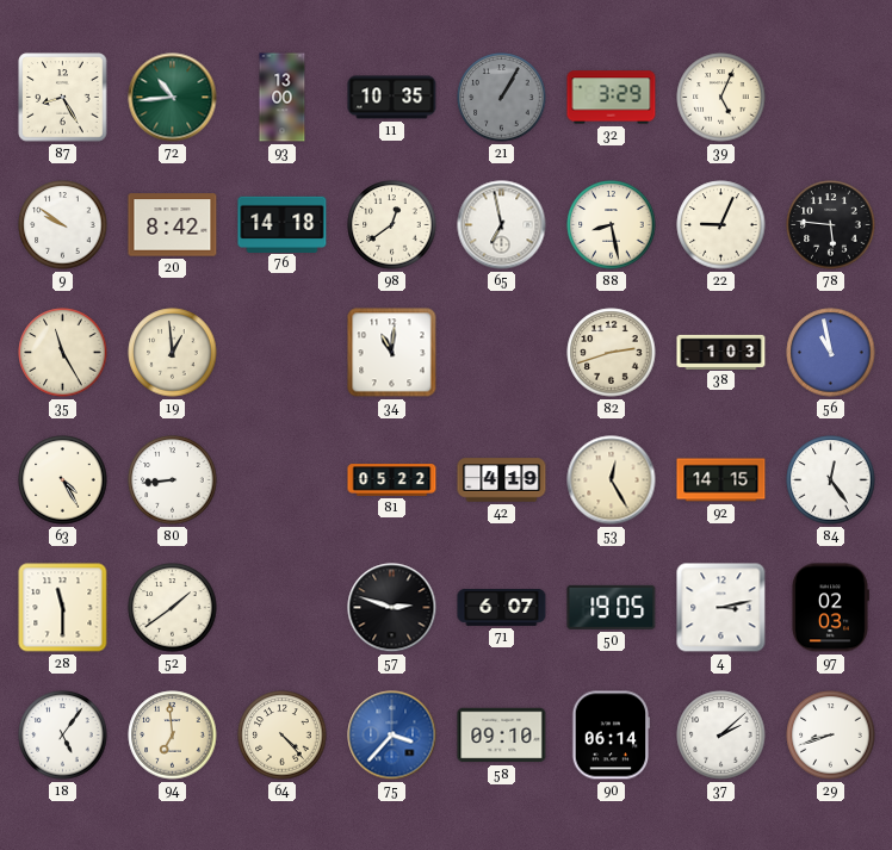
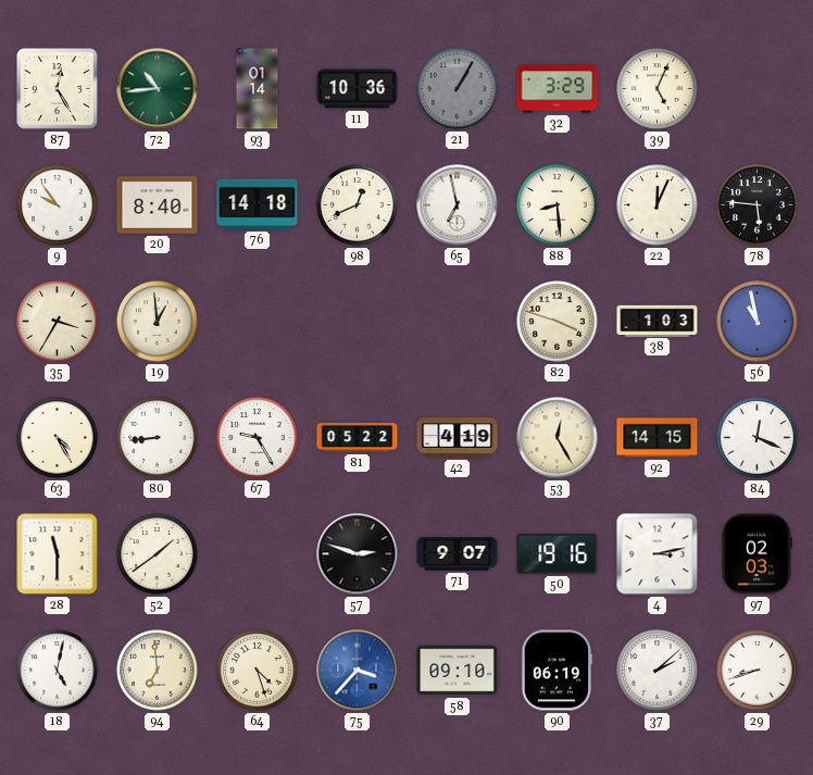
87: 8:25 -> 12:25 (58, 89)
93: 13:00 -> 01:14 (258, 89)
11: 10:35 -> 10:36 (358, 89)
9: 9:51 -> 9:54 (58, 205)
20: 8:42 -> 8:40 (158, 205)
98: 12:39 -> 12:41 (358, 205)
88: 8:28 -> 8:29 (558, 205)
22: 9:04 -> 12:04 (658, 205)
35: 11:25 -> 3:35 (58, 322)
34: 11:01 -> none (392, 353)
82: 2:42 -> 3:48 (558, 322)
67: none -> 9:25 (258, 438)
84: 12:24 -> 12:19 (758, 438)
71: 6:07 -> 9:07 (458, 554)
50: 19:05 -> 19:16 (558, 553)
18: 5:06 -> 5:02 (58, 671)
64: 4:23 -> 4:27 (258, 671)
90: 06:14 -> 06:19 (556, 671)
